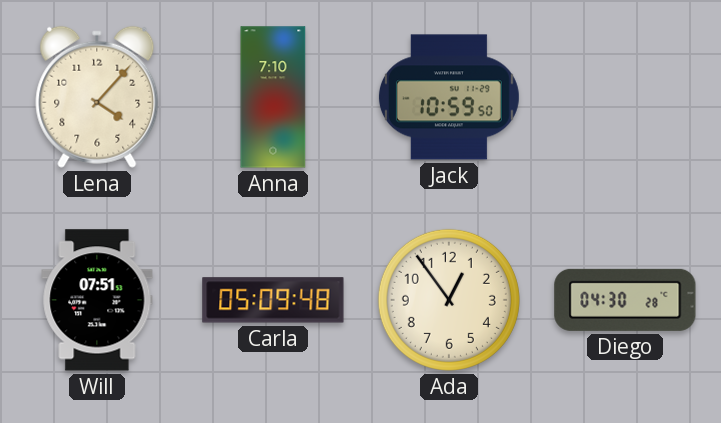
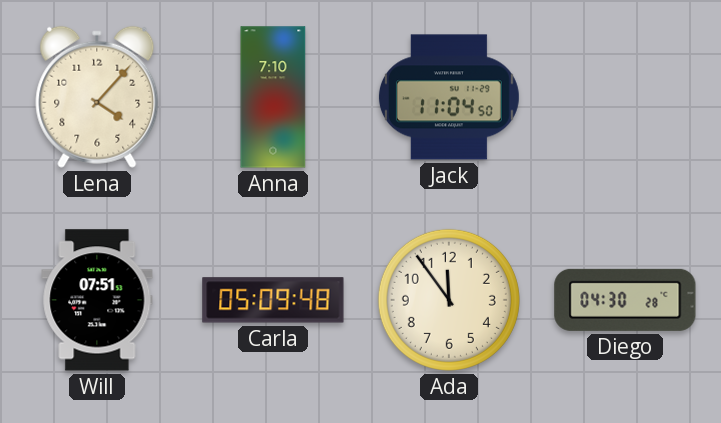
Jack: 10:59 -> 11:04 (449, 97)
Ada: 12:54 -> 11:54 (449, 300)
